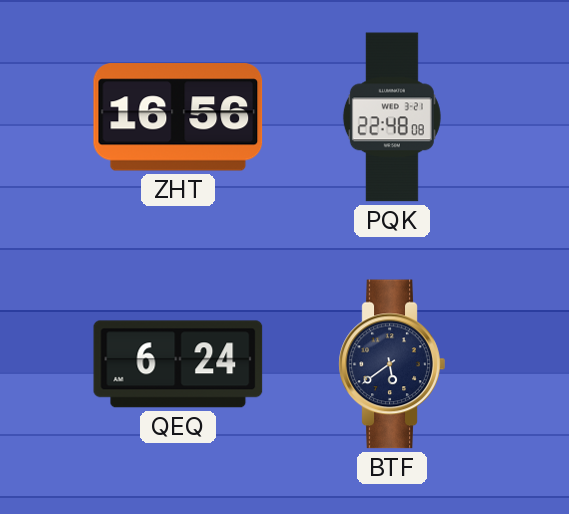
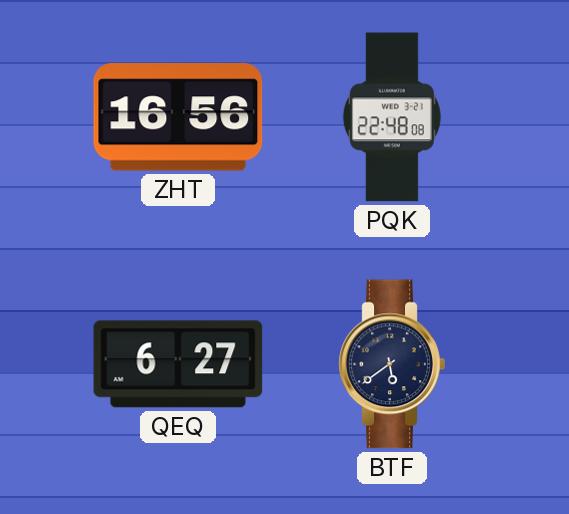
QEQ: 6:24 -> 6:27 (178, 364)
